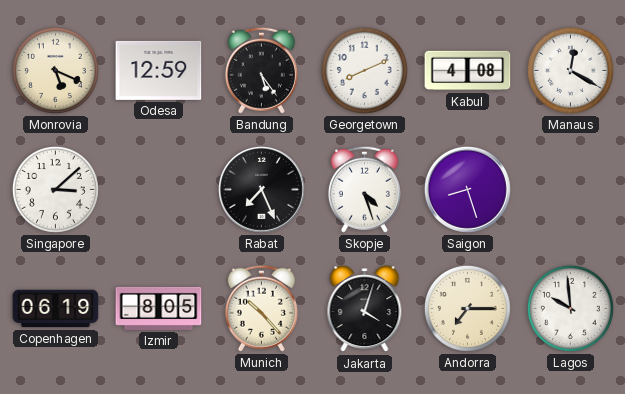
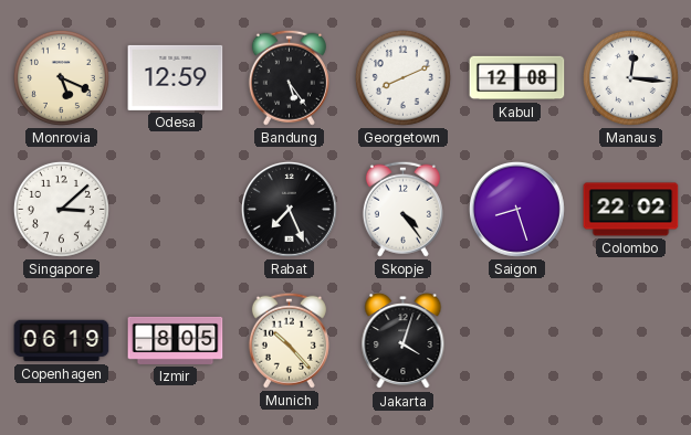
Kabul: 4:08 -> 12:08 (517, 78)
Manaus: 12:20 -> 12:16 (630, 77)
Skopje: 4:27 -> 4:24 (402, 209)
Colombo: none -> 22:02 (631, 210)
Andorra: 7:15 -> none (467, 308)
Lagos: 9:59 -> none (570, 308)
